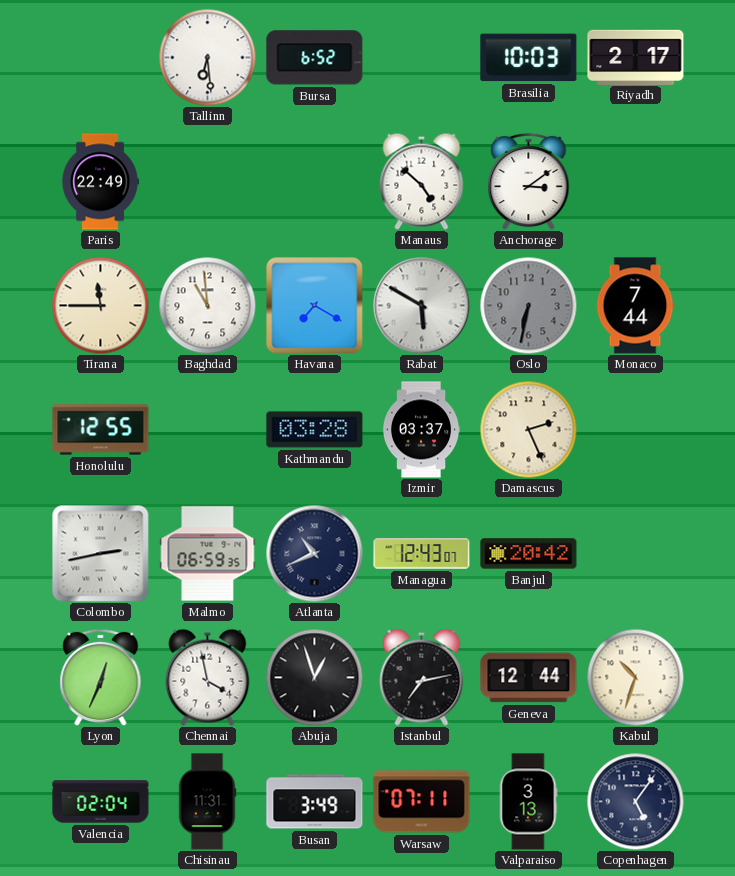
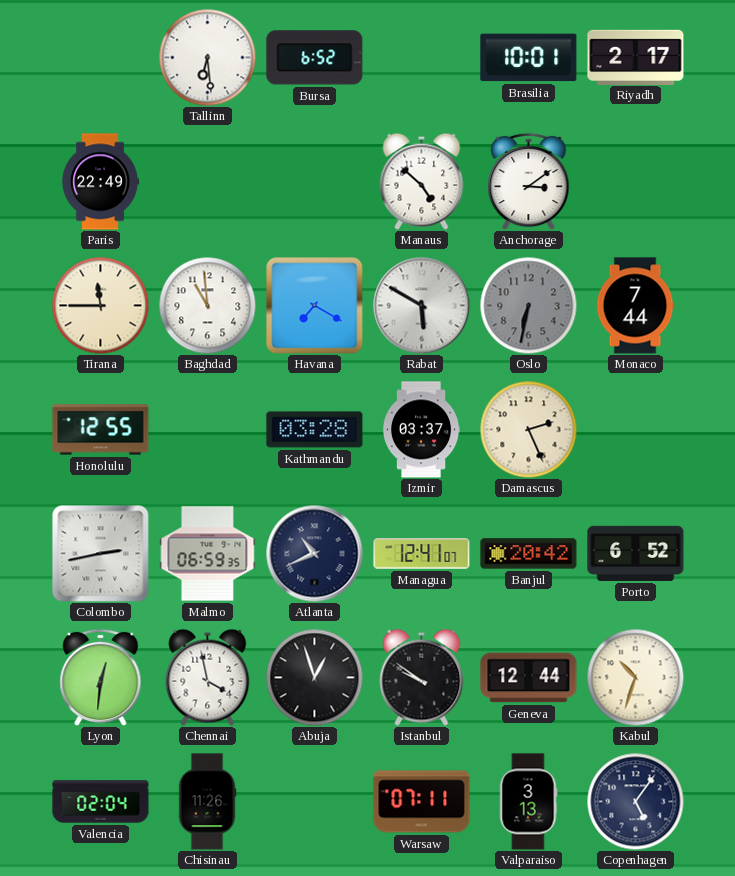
Brasilia: 10:03 -> 10:01 (529, 58)
Managua: 12:43 -> 12:41 (422, 554)
Porto: none -> 6:52 (636, 553)
Lyon: 12:34 -> 12:31 (101, 677)
Istanbul: 7:13 -> 9:51 (422, 677)
Chisinau: 11:31 -> 11:26 (207, 802)
Busan: 3:49 -> none (315, 802)
